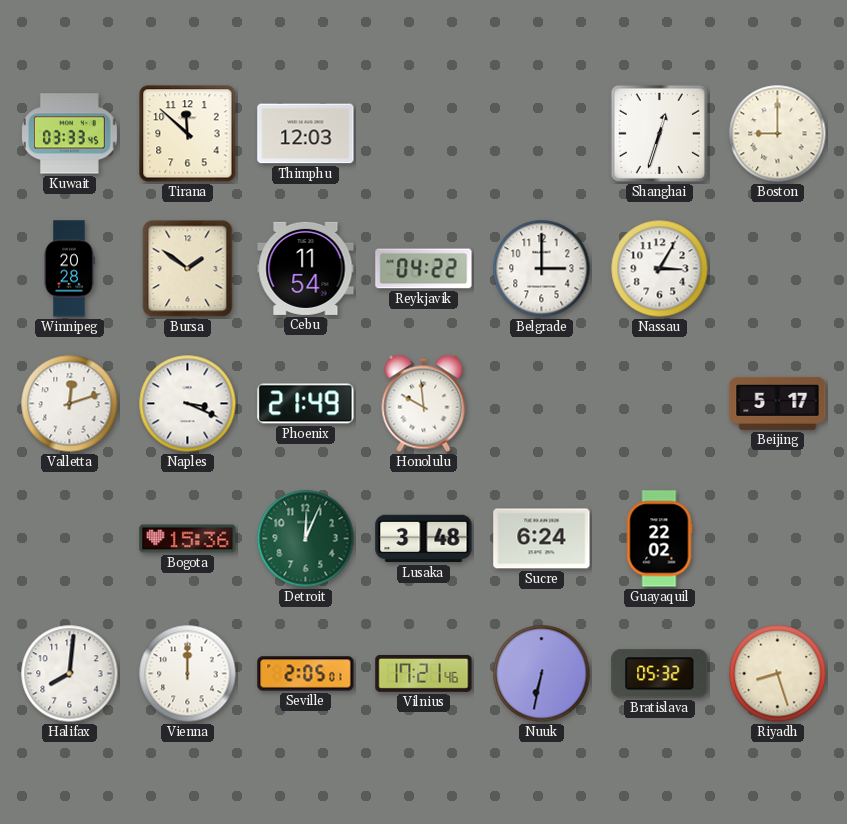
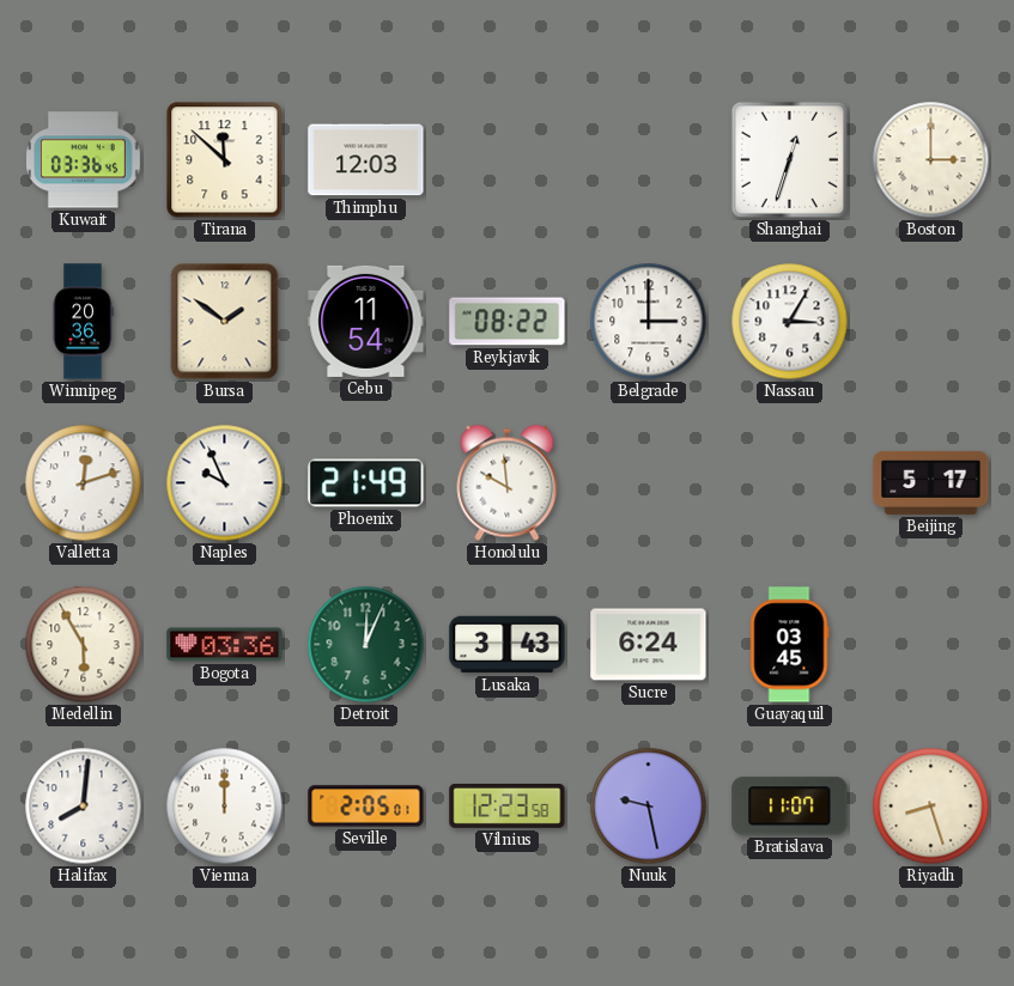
Kuwait: 03:33 -> 03:36 (84, 160)
Boston: 9:00 -> 3:00 (931, 160)
Winnipeg: 20:28 -> 20:36 (83, 322)
Reykjavik: 04:22 -> 08:22 (508, 322)
Naples: 3:19 -> 9:56 (225, 483)
Medellin: none -> 5:55 (84, 645)
Bogota: 15:36 -> 03:36 (225, 645)
Lusaka: 3:48 -> 3:43 (508, 645)
Guayaquil: 22:02 -> 03:45 (789, 645)
Vilnius: 17:21 -> 12:23 (508, 805)
Nuuk: 6:32 -> 9:28 (649, 807)
Bratislava: 05:32 -> 11:07 (790, 807)
